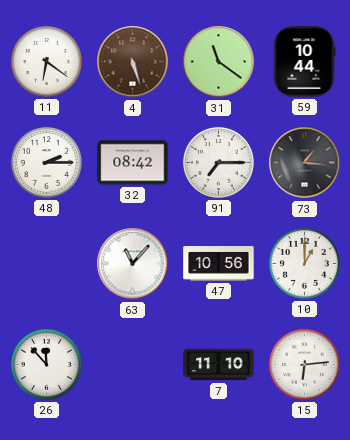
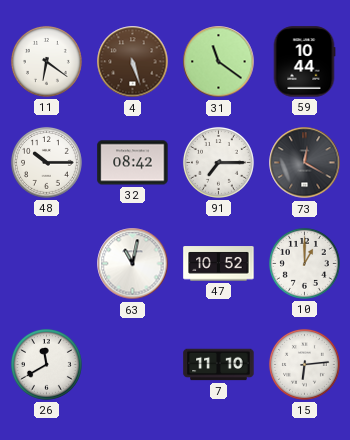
48: 2:15 -> 10:15 (46, 162)
73: 1:16 -> 12:20 (305, 163)
63: 11:07 -> 11:02 (133, 264)
47: 10:56 -> 10:52 (219, 264)
26: 11:53 -> 11:40 (46, 364)
